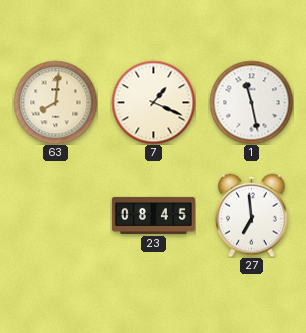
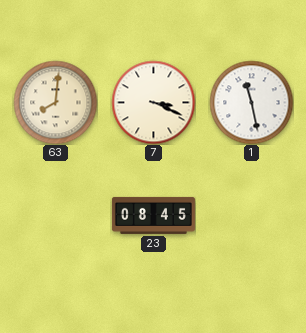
7: 1:19 -> 3:19 (153, 102)
27: 6:59 -> none (252, 215)
